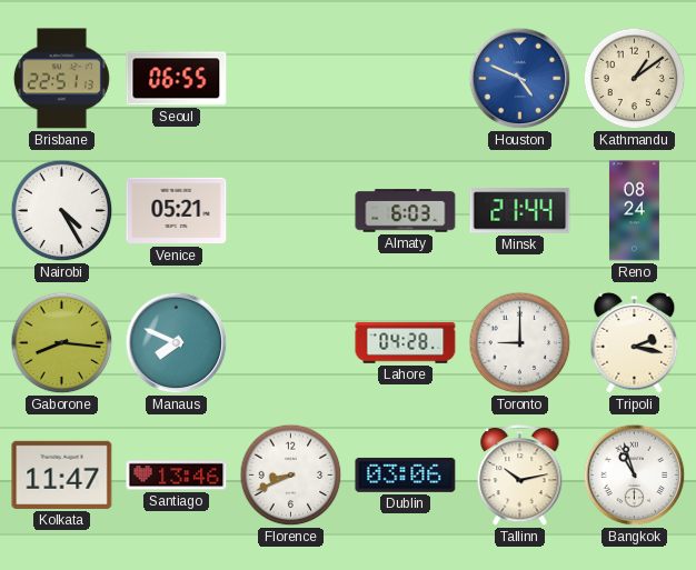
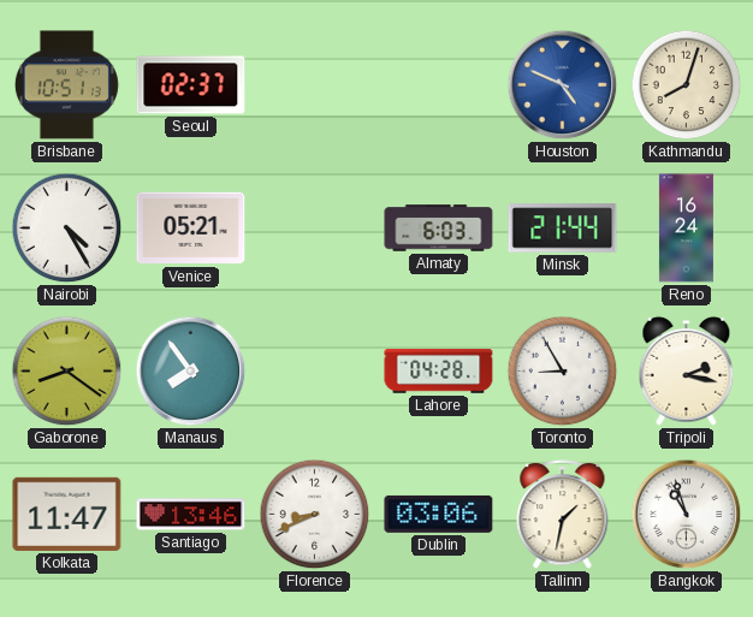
Brisbane: 22:51 -> 10:51 (66, 85)
Seoul: 06:55 -> 02:37 (191, 85)
Kathmandu: 1:09 -> 8:03 (687, 85)
Reno: 08:24 -> 16:24 (686, 229)
Gaborone: 8:16 -> 8:21 (67, 372)
Manaus: 7:49 -> 7:54 (191, 372)
Toronto: 9:00 -> 8:55 (563, 372)
Tallinn: 10:13 -> 1:32 (563, 515)
